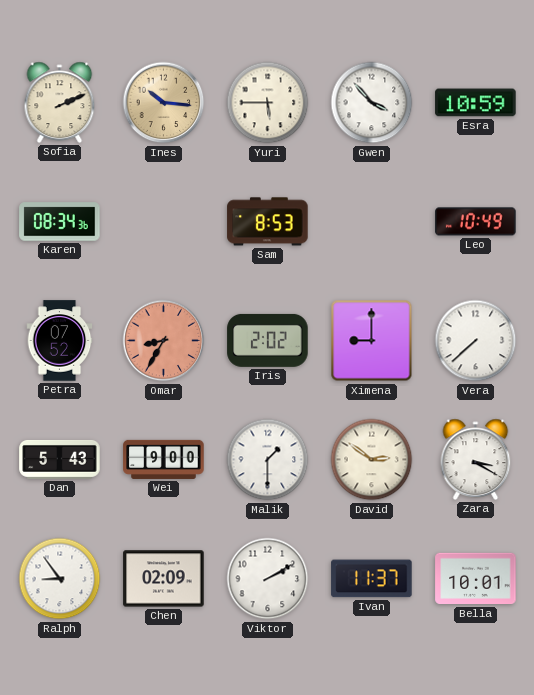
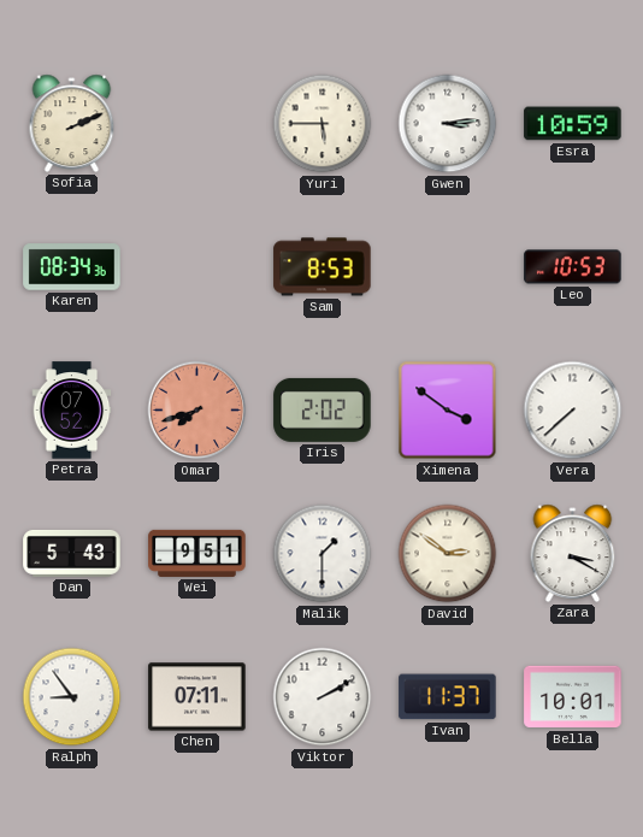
Ines: 10:16 -> none (164, 103)
Gwen: 3:53 -> 3:14 (448, 124)
Leo: 10:49 -> 10:53 (573, 267)
Omar: 8:35 -> 7:42 (197, 411)
Ximena: 9:00 -> 3:51 (448, 411)
Wei: 9:00 -> 9:51 (197, 553)
Chen: 02:09 -> 07:11 (197, 697)
